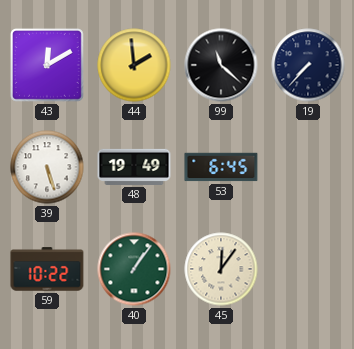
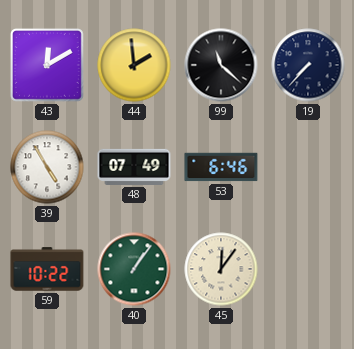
39: 5:27 -> 4:55 (47, 167)
48: 19:49 -> 07:49 (134, 167)
53: 6:45 -> 6:46 (221, 167)
